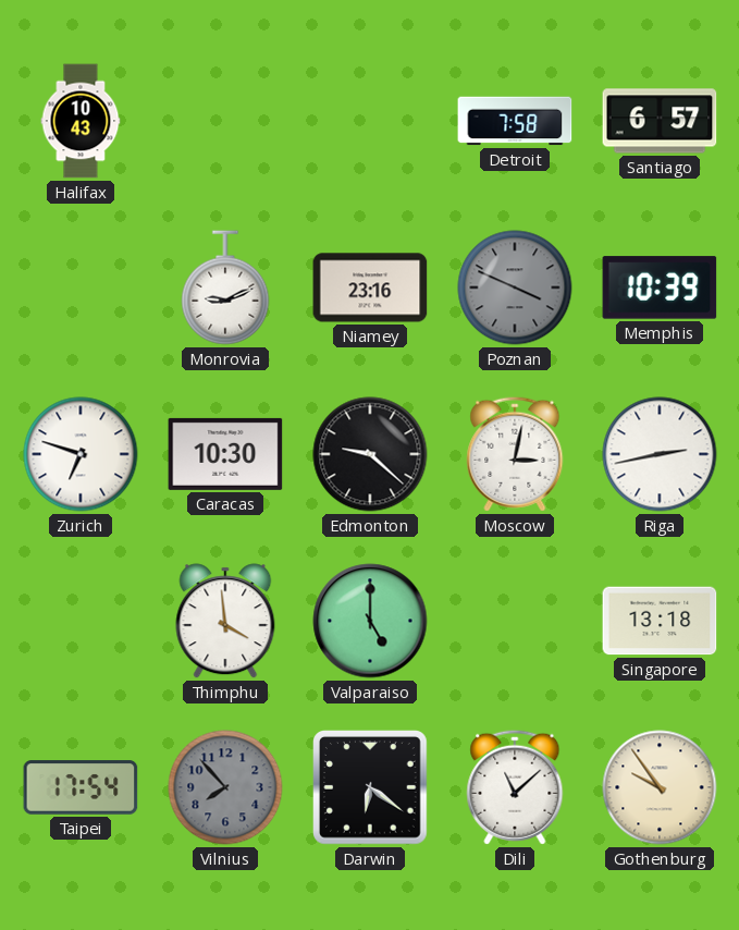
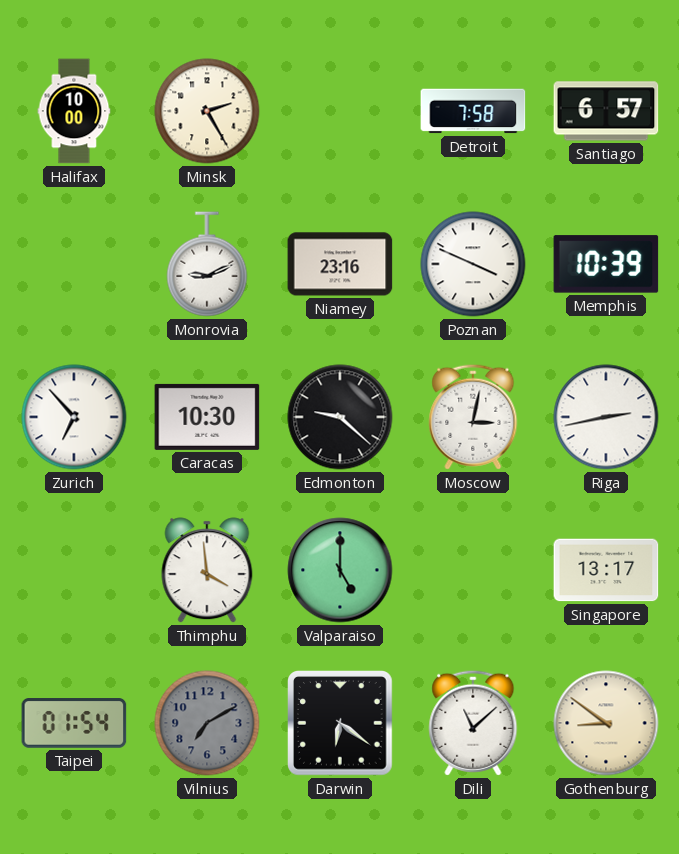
Halifax: 10:43 -> 10:00 (74, 111)
Minsk: none -> 2:25 (207, 111)
Poznan dial: grey -> white (473, 264)
Zurich: 6:48 -> 6:53 (74, 417)
Singapore: 13:18 -> 13:17 (606, 570)
Taipei: 17:54 -> 01:54 (74, 723)
Vilnius: 7:53 -> 7:10 (207, 723)
Gothenburg: 9:54 -> 8:51 (606, 723)
